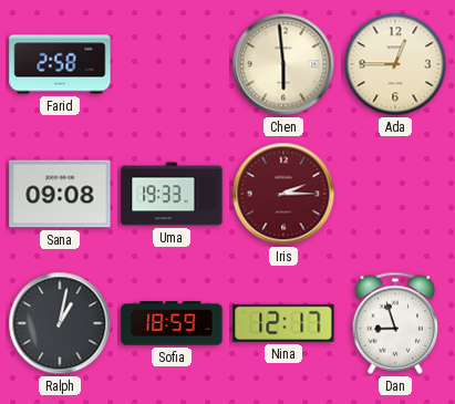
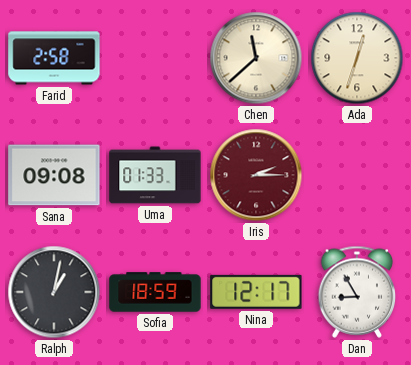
Chen: 5:59 -> 11:38 (256, 58)
Ada: 12:45 -> 12:33 (357, 58)
Uma: 19:33 -> 01:33 (155, 175)
Dan: 8:57 -> 8:55 (357, 292)
